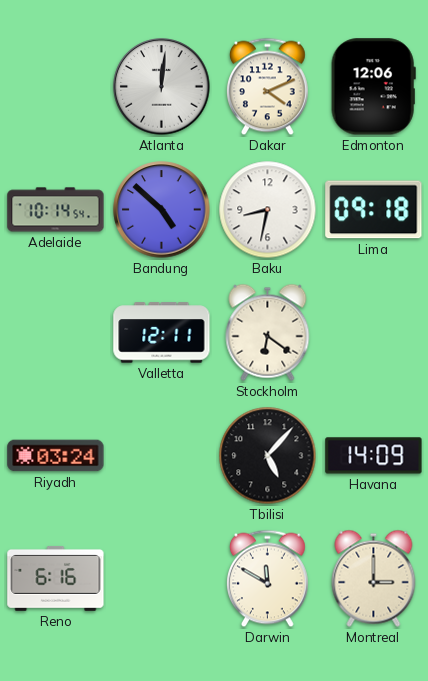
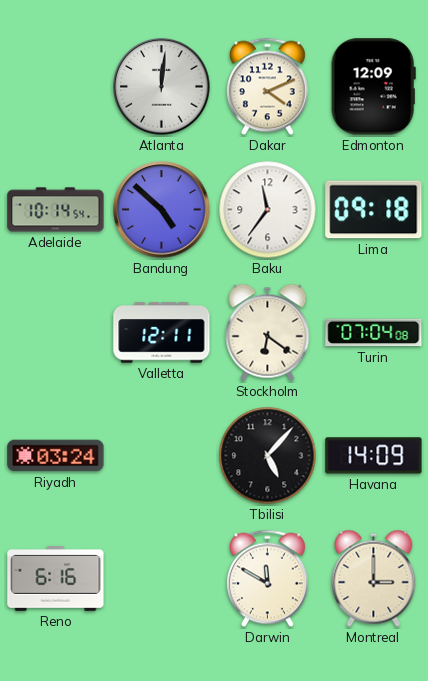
Edmonton: 12:06 -> 12:09 (373, 87)
Baku: 8:32 -> 11:36 (268, 210)
Turin: none -> 07:04 (374, 333)
